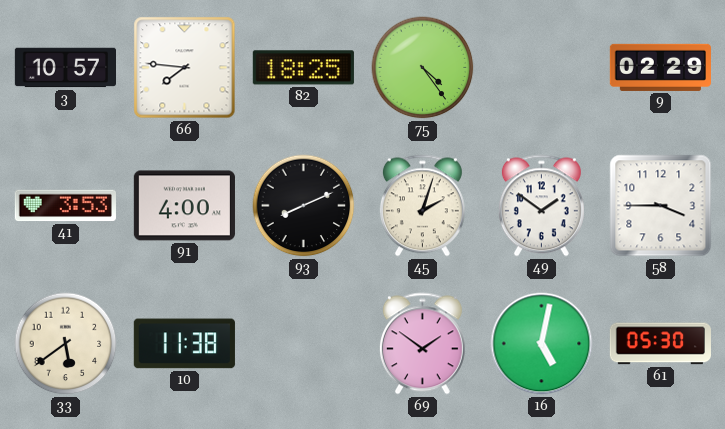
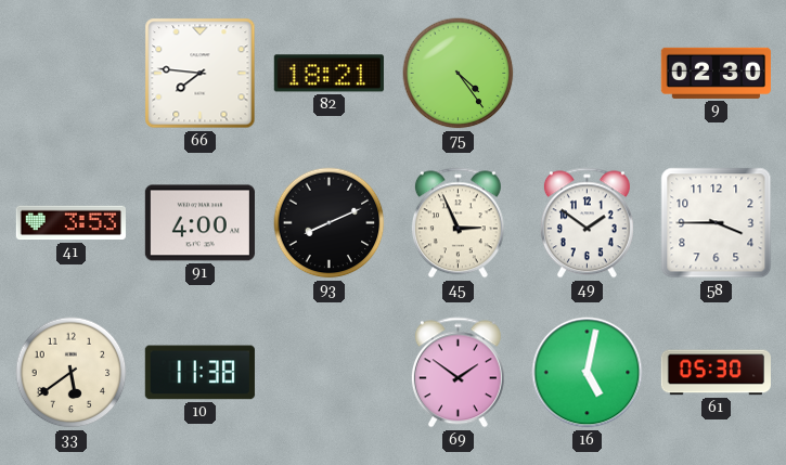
3: 10:57 -> none (65, 68)
82: 18:25 -> 18:21 (328, 74)
9: 02:29 -> 02:30 (716, 73)
45: 2:03 -> 2:56 (458, 223)
